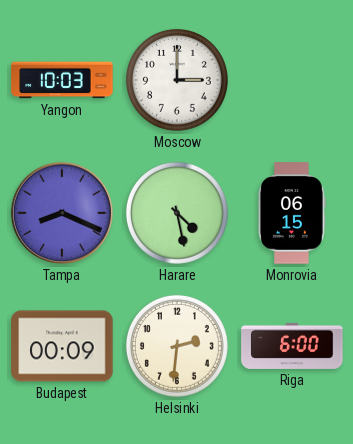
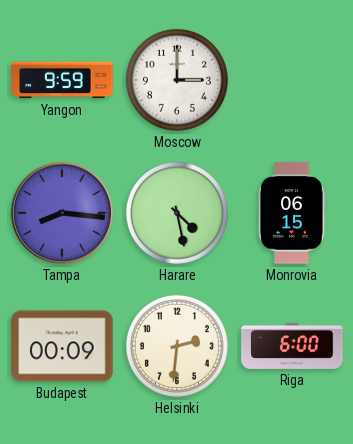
Yangon: 10:03 -> 9:59 (62, 80)
Tampa: 8:19 -> 8:16 (62, 213)
